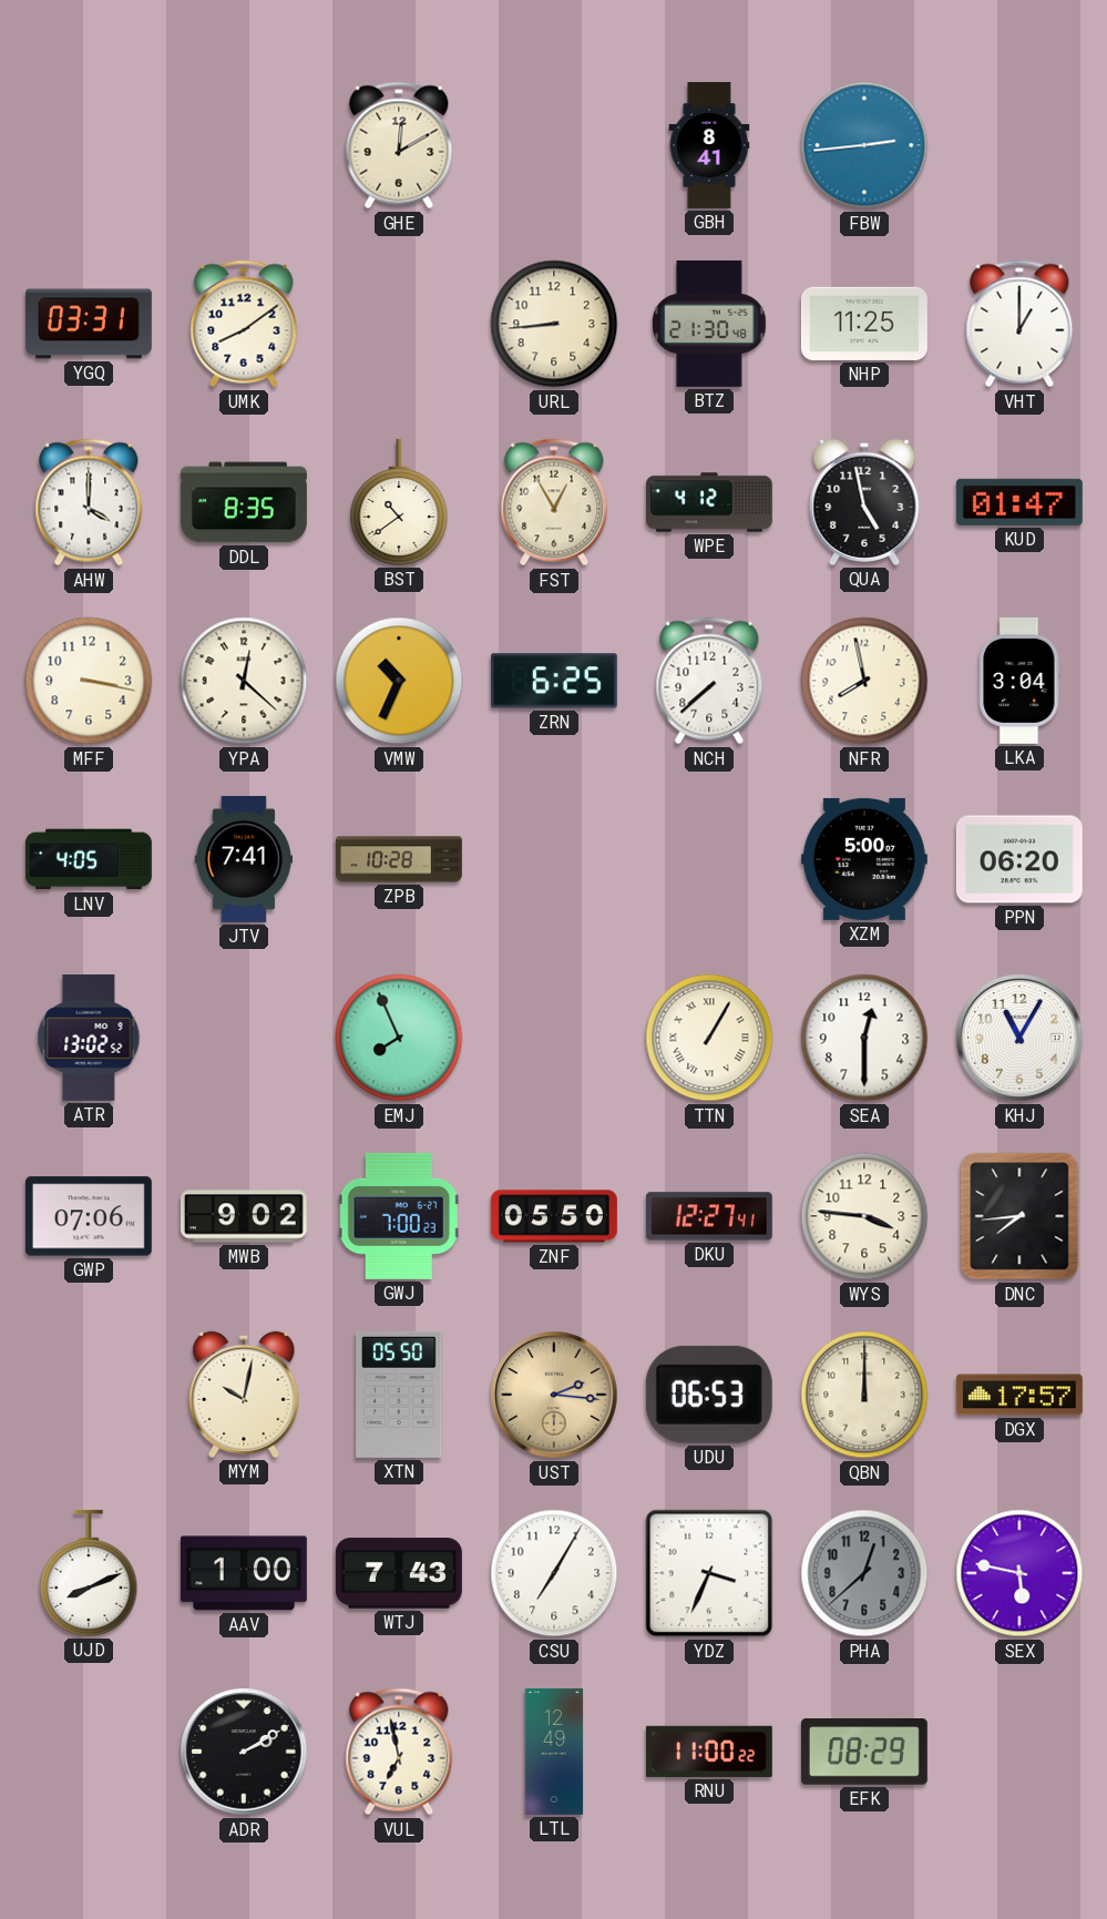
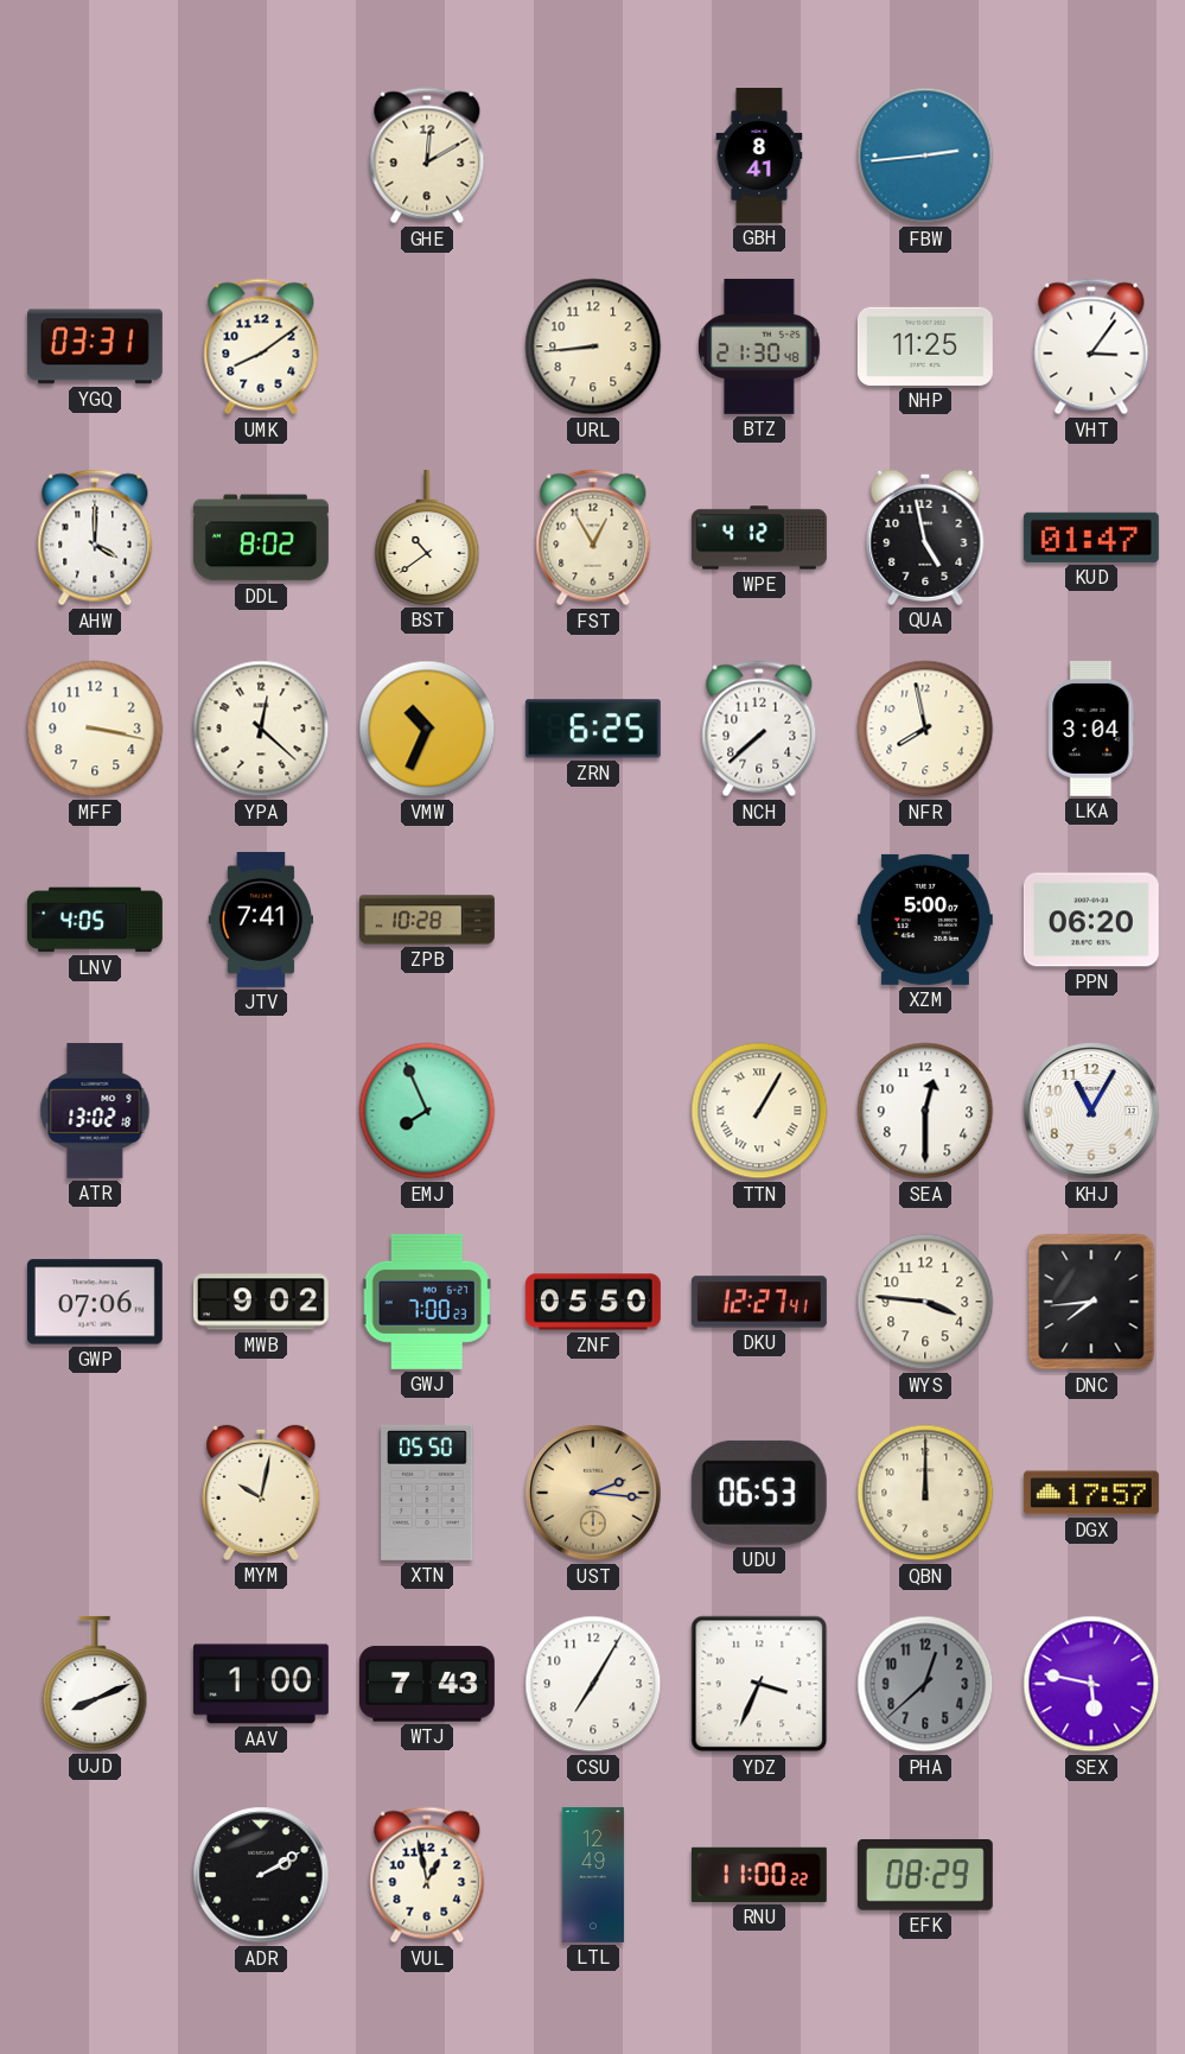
VHT: 1:00 -> 3:06 (1091, 346)
DDL: 8:35 -> 8:02 (261, 538)
ATR: 13:02:52 -> 13:02:18 (95, 1111)
VUL: 6:58 -> 12:58 (427, 1875)
